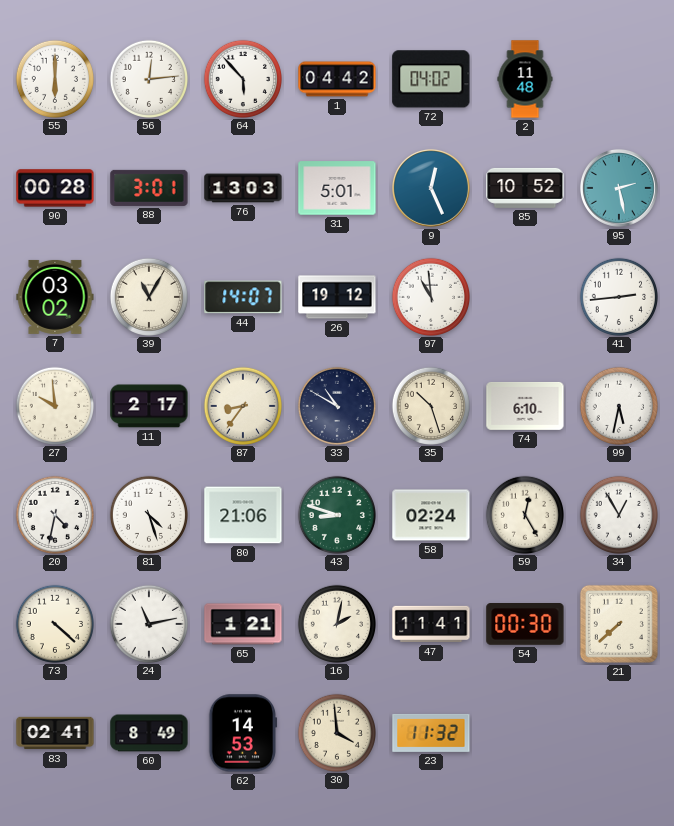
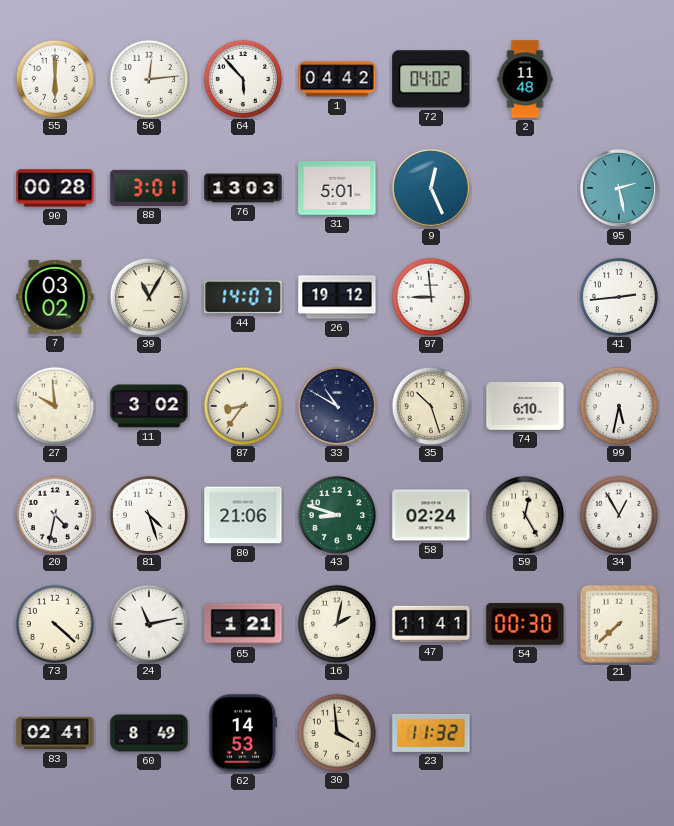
85: 10:52 -> none (525, 188)
97: 10:59 -> 8:59 (430, 296)
11: 2:17 -> 3:02 (149, 406)
